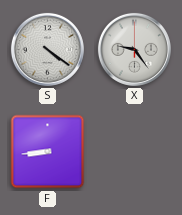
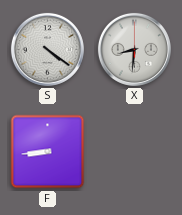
X: 9:24 -> 8:31 (134, 49)
